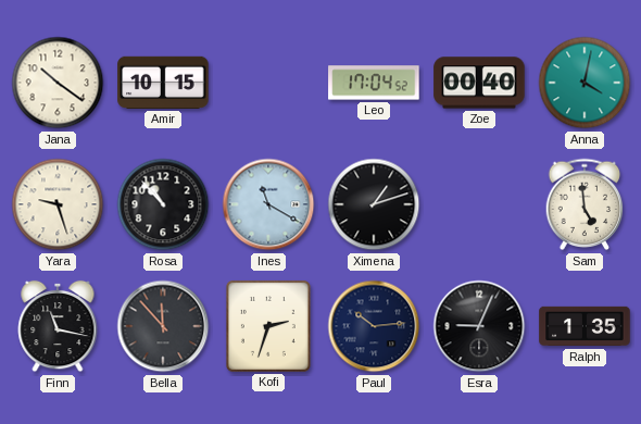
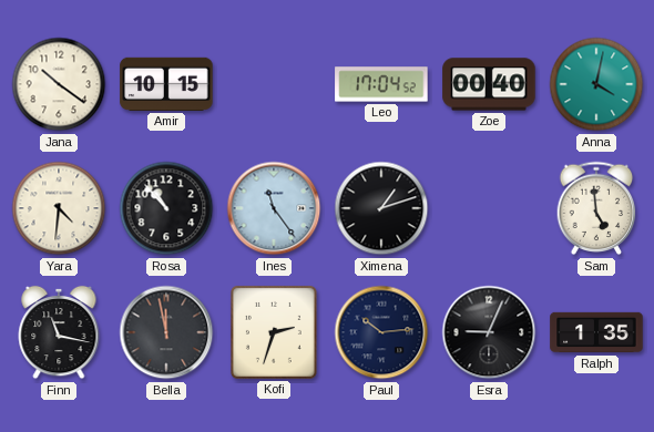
Yara: 9:27 -> 4:31 (59, 208)
Ines: 11:20 -> 11:24 (274, 208)
Bella: 11:53 -> 11:58 (166, 332)
